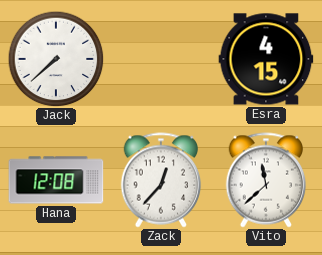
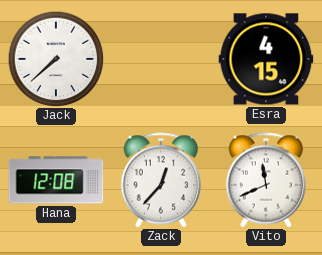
Vito: 11:38 -> 11:41 (266, 180)
